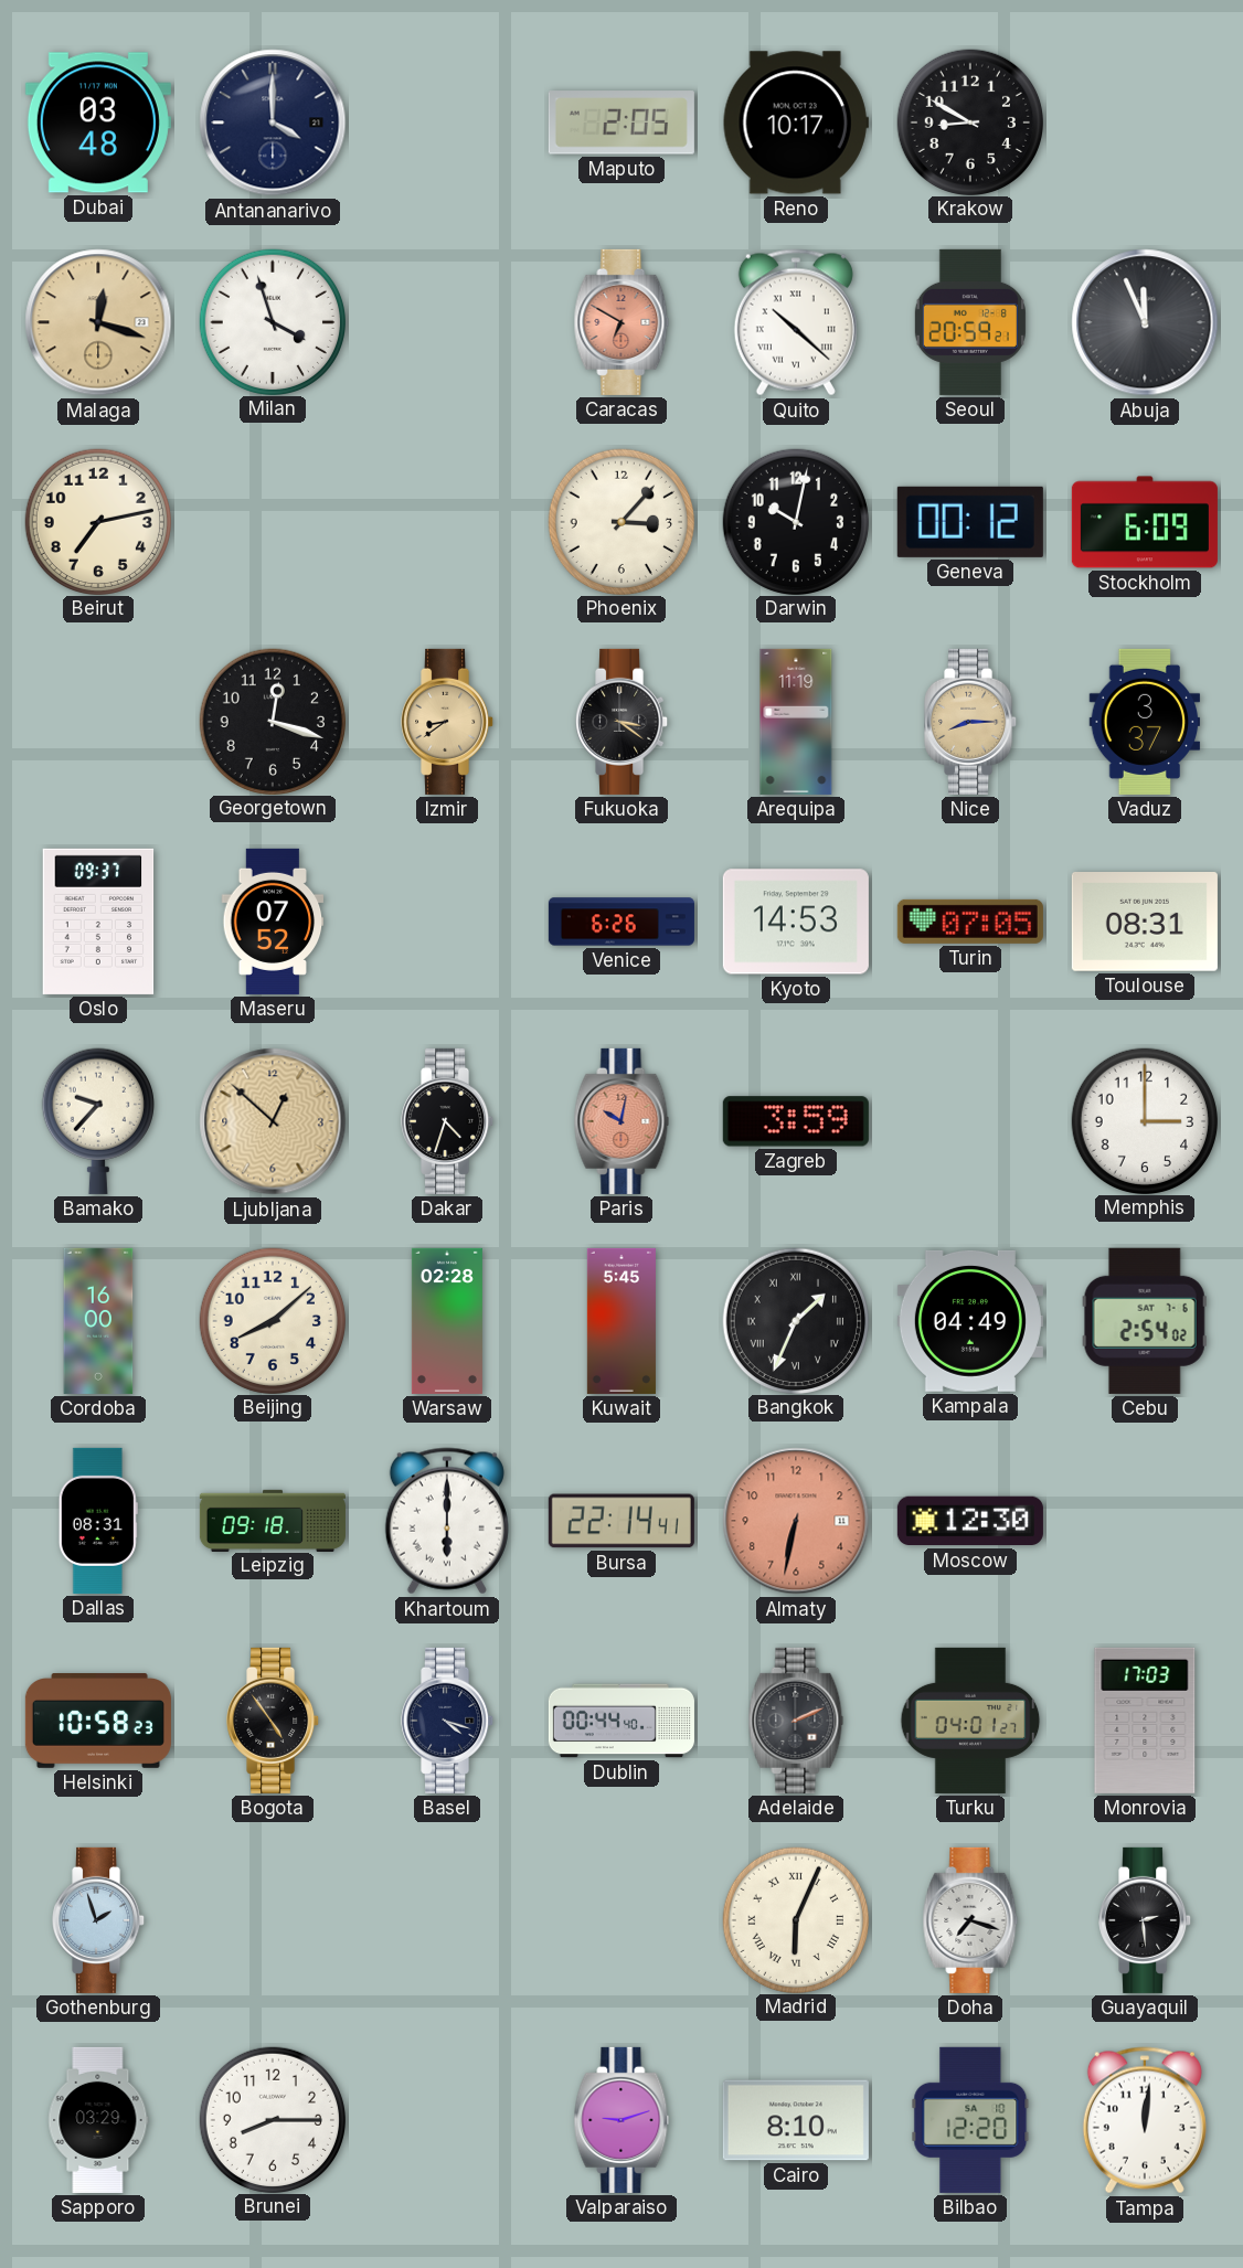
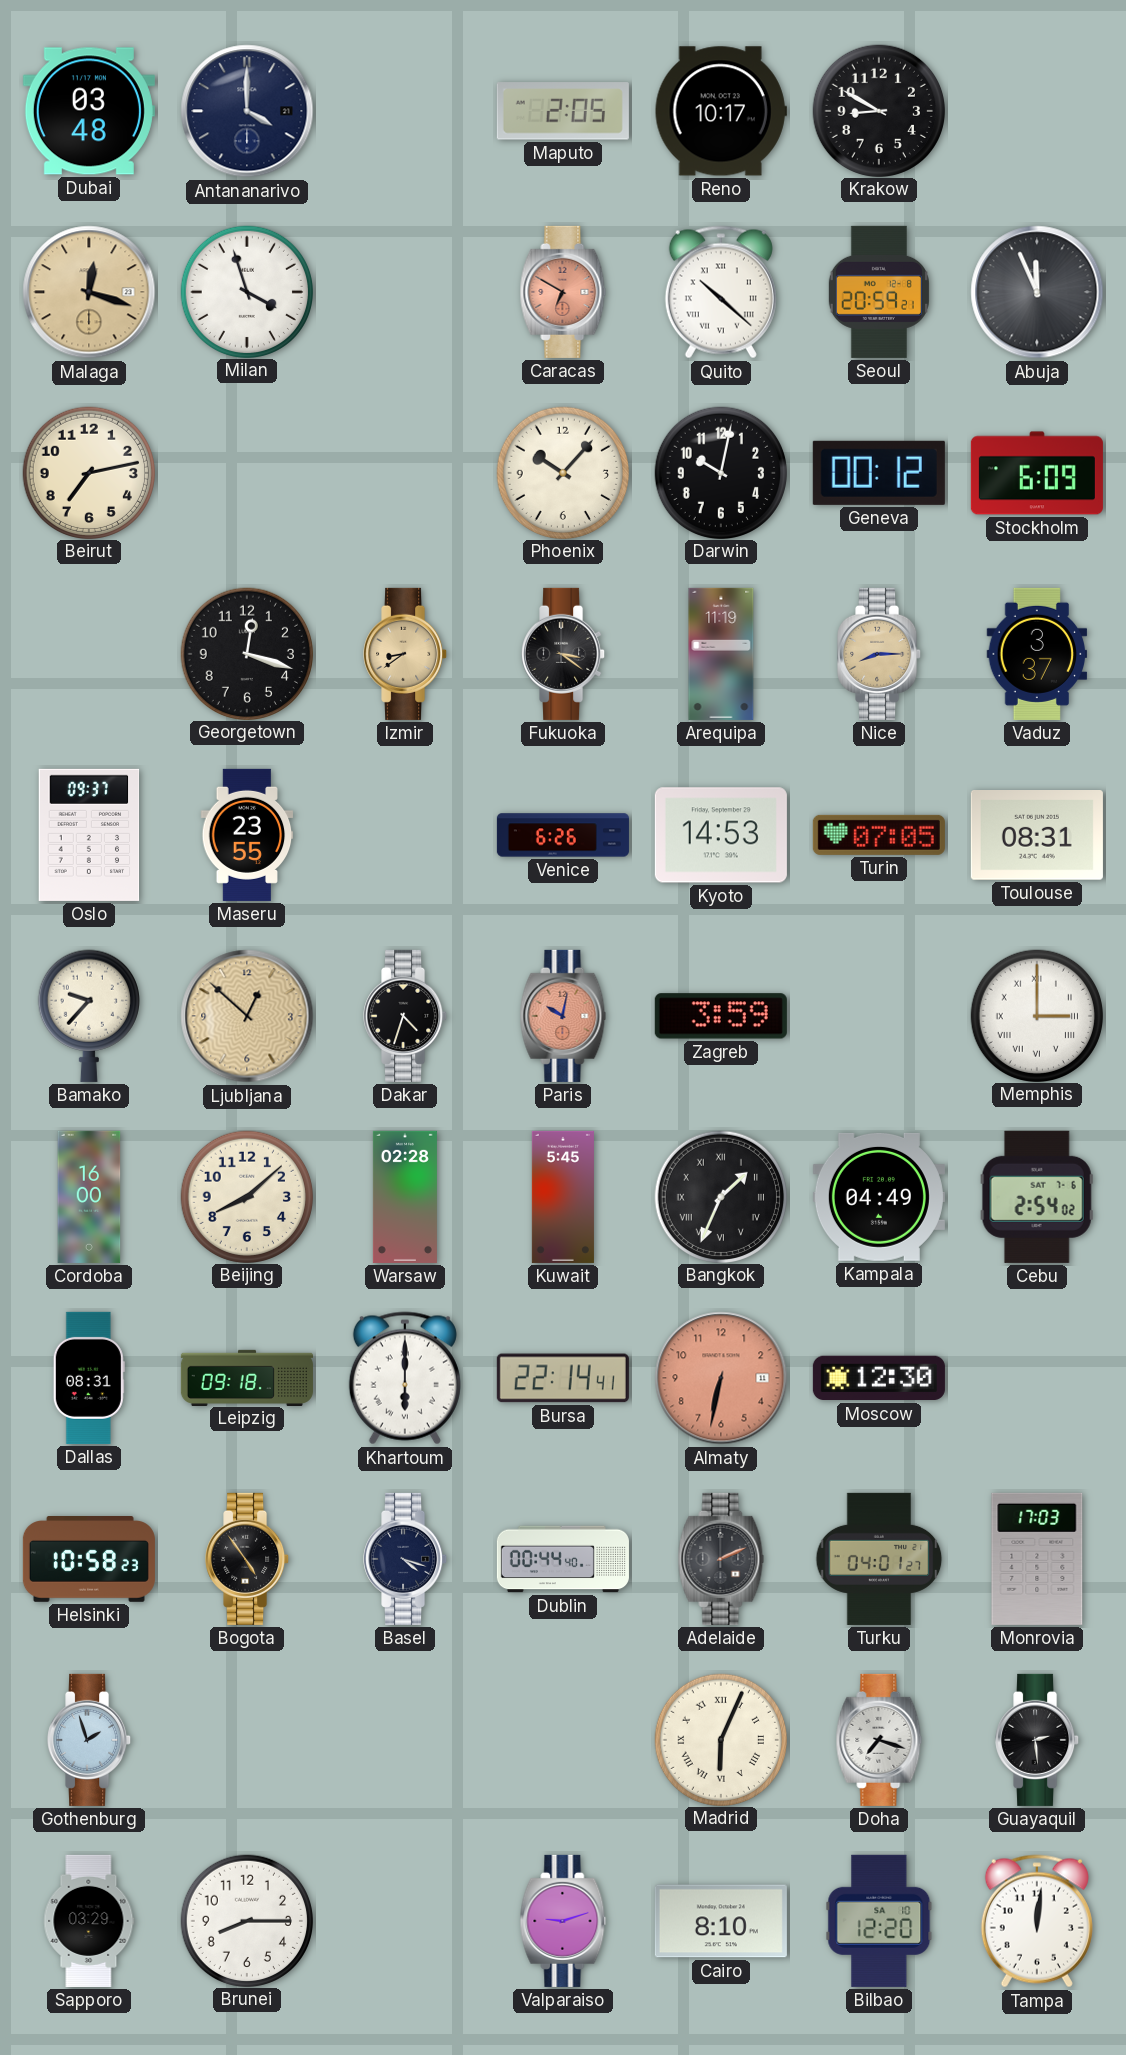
Phoenix: 3:07 -> 10:07 (562, 472)
Maseru: 07:52 -> 23:55 (247, 835)
Memphis numerals: Arabic -> Roman (1036, 1015)
